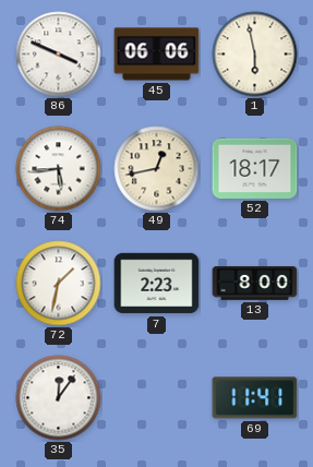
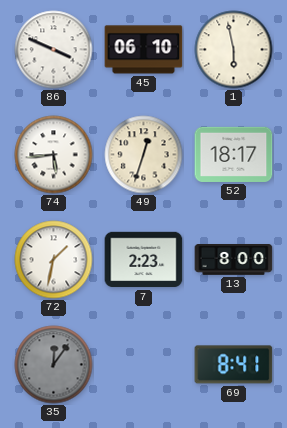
45: 06:06 -> 06:10 (144, 50)
49: 12:43 -> 12:33 (144, 155)
35 dial: white -> grey (54, 365)
69: 11:41 -> 8:41 (234, 365)
